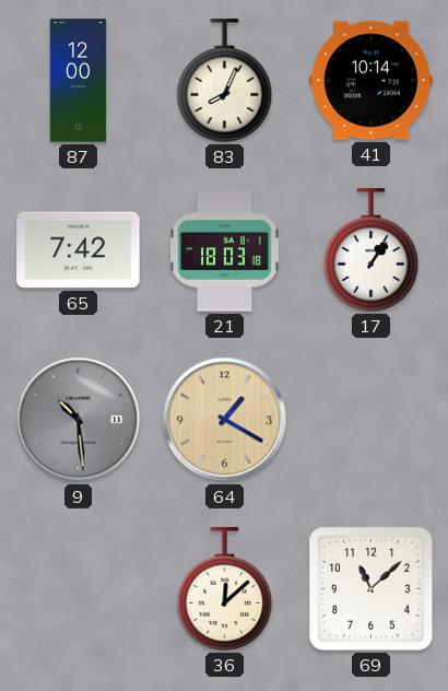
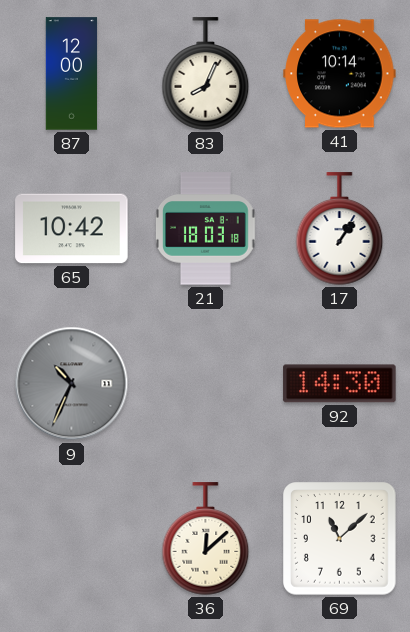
65: 7:42 -> 10:42 (72, 229)
9: 10:29 -> 10:34 (72, 384)
64: 1:20 -> none (225, 420)
92: none -> 14:30 (340, 384)
